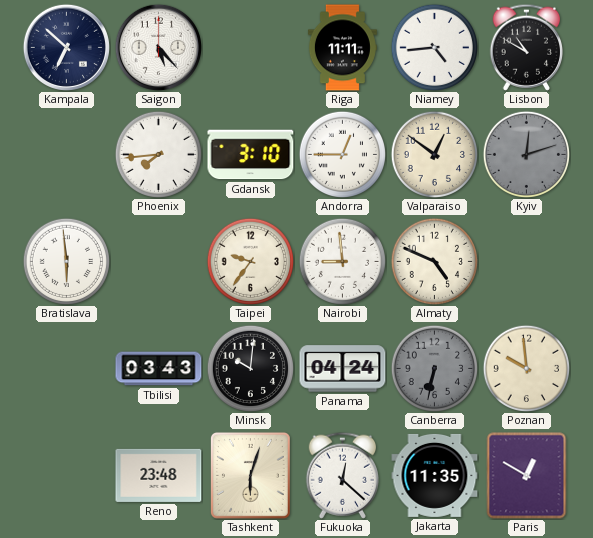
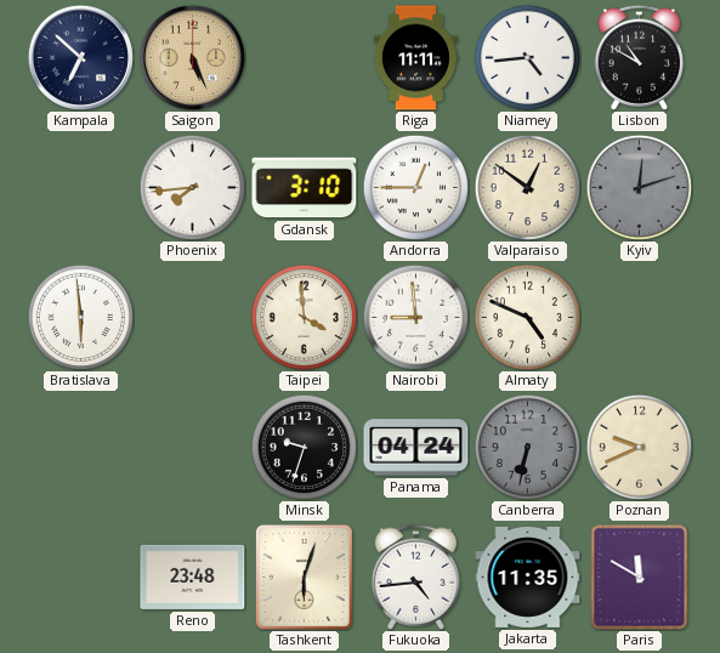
Saigon: 5:23 -> 5:26 (192, 57)
Saigon dial: white -> champagne (192, 57)
Taipei: 9:36 -> 3:59 (304, 317)
Tbilisi: 03:43 -> none (159, 369)
Minsk: 10:01 -> 9:33 (304, 447)
Poznan: 9:59 -> 9:41 (639, 447)
Fukuoka: 12:22 -> 4:44 (415, 577)
Paris: 12:50 -> 11:50 (640, 578)
